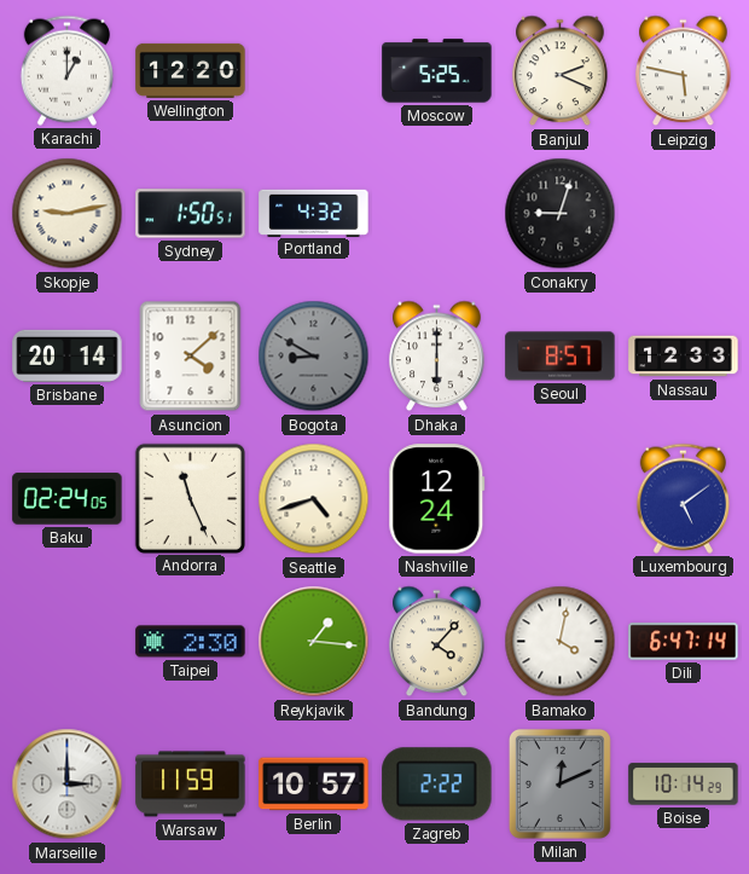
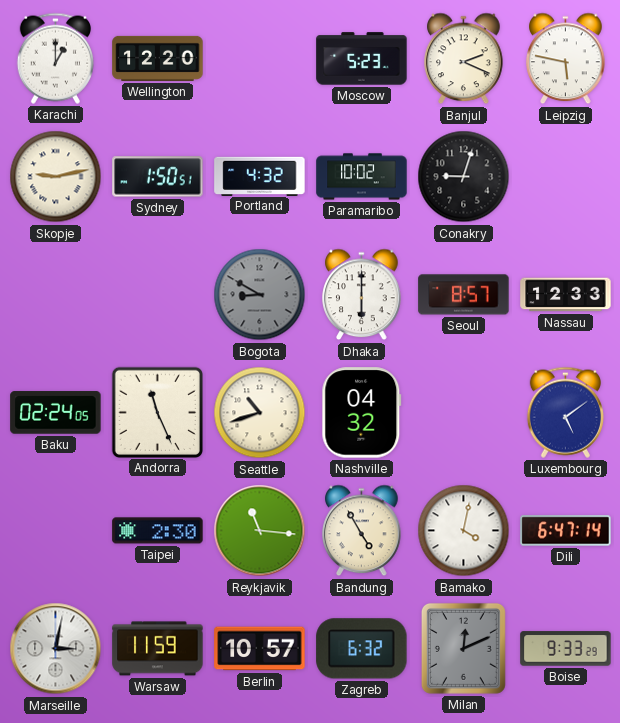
Moscow: 5:25 -> 5:23 (362, 59)
Paramaribo: none -> 10:02 (362, 177)
Brisbane: 20:14 -> none (68, 355)
Asuncion: 4:08 -> none (191, 357)
Seattle: 4:42 -> 10:42 (260, 413)
Nashville: 12:24 -> 04:32 (362, 413)
Reykjavik: 1:16 -> 11:16 (260, 531)
Bandung: 4:07 -> 4:55 (362, 531)
Marseille: 3:00 -> 3:02 (56, 649)
Zagreb: 2:22 -> 6:32 (362, 649)
Boise: 10:14 -> 9:33 (566, 649)
